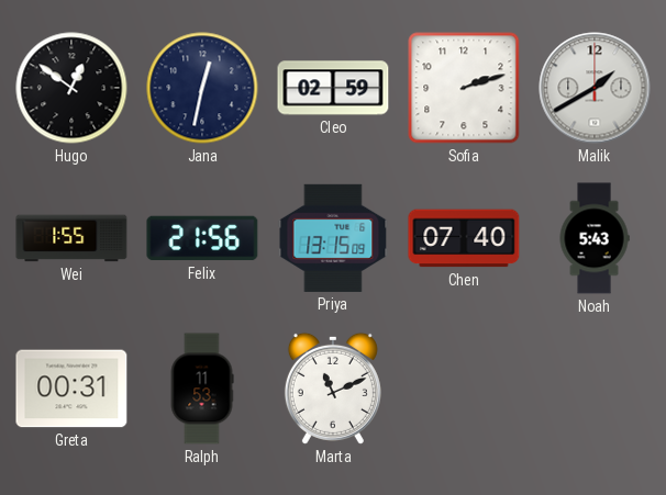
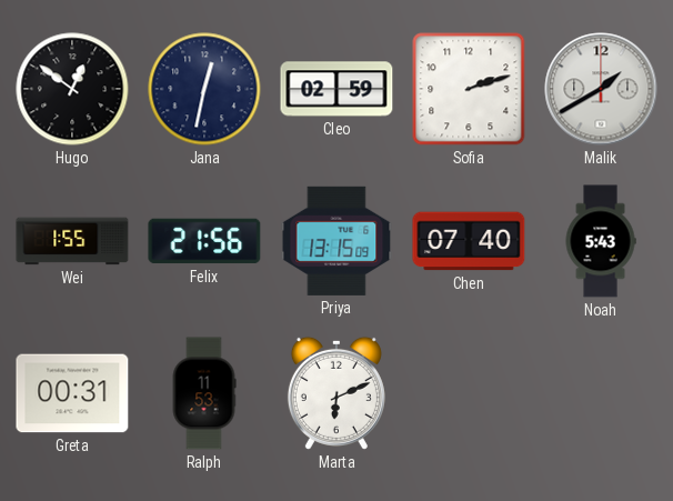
Marta: 11:11 -> 6:11 (336, 393)
